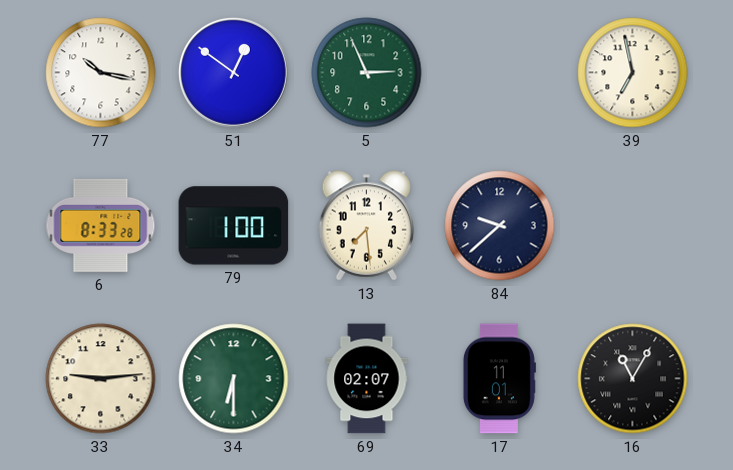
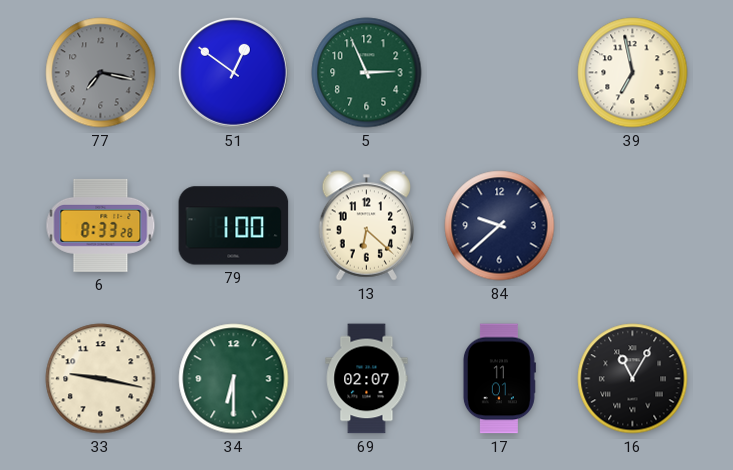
77: 10:17 -> 7:17 (101, 73)
77 dial: white -> grey (101, 73)
13: 7:29 -> 6:22 (366, 226)
33: 9:14 -> 9:17 (101, 379)
